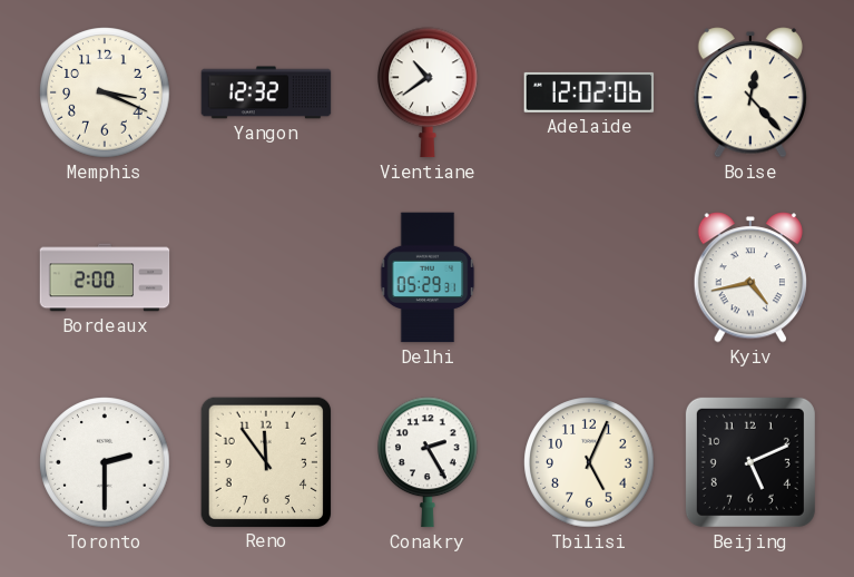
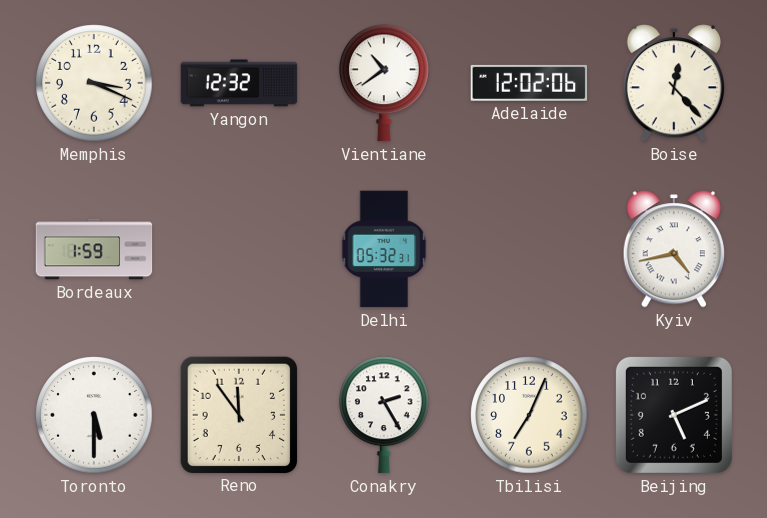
Bordeaux: 2:00 -> 1:59 (94, 249)
Delhi: 05:29 -> 05:32 (384, 249)
Toronto: 2:30 -> 5:30 (94, 415)
Tbilisi: 5:04 -> 7:04 (529, 415)
